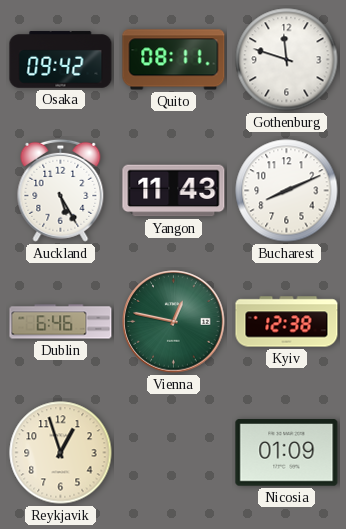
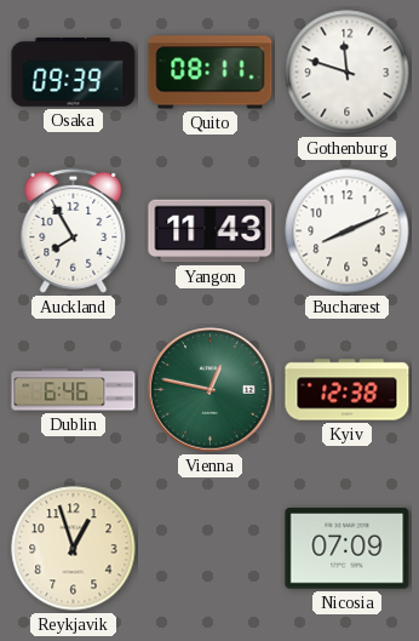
Osaka: 09:42 -> 09:39 (74, 73)
Auckland: 5:25 -> 7:55 (74, 230)
Nicosia: 01:09 -> 07:09 (348, 549)
